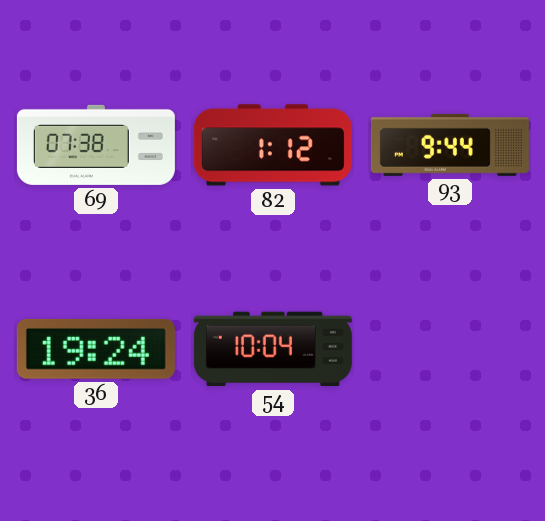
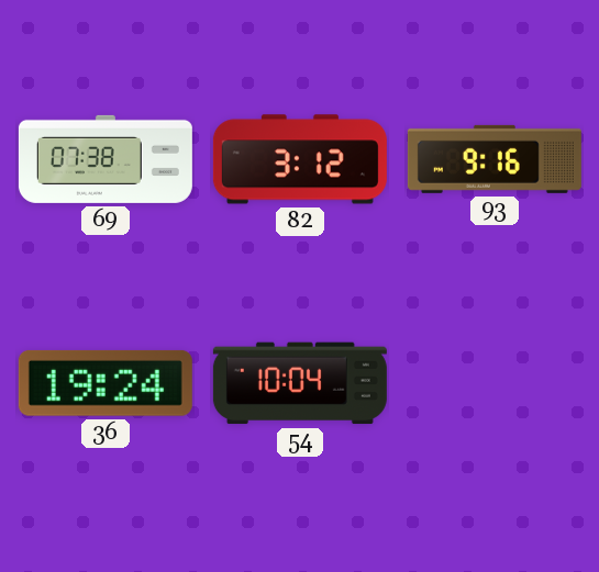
82: 1:12 -> 3:12 (300, 159)
93: 9:44 -> 9:16 (495, 159)
